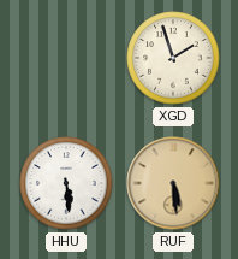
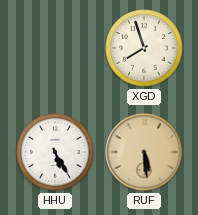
XGD: 1:57 -> 7:57 (144, 48)
HHU: 5:29 -> 5:25 (55, 152)
